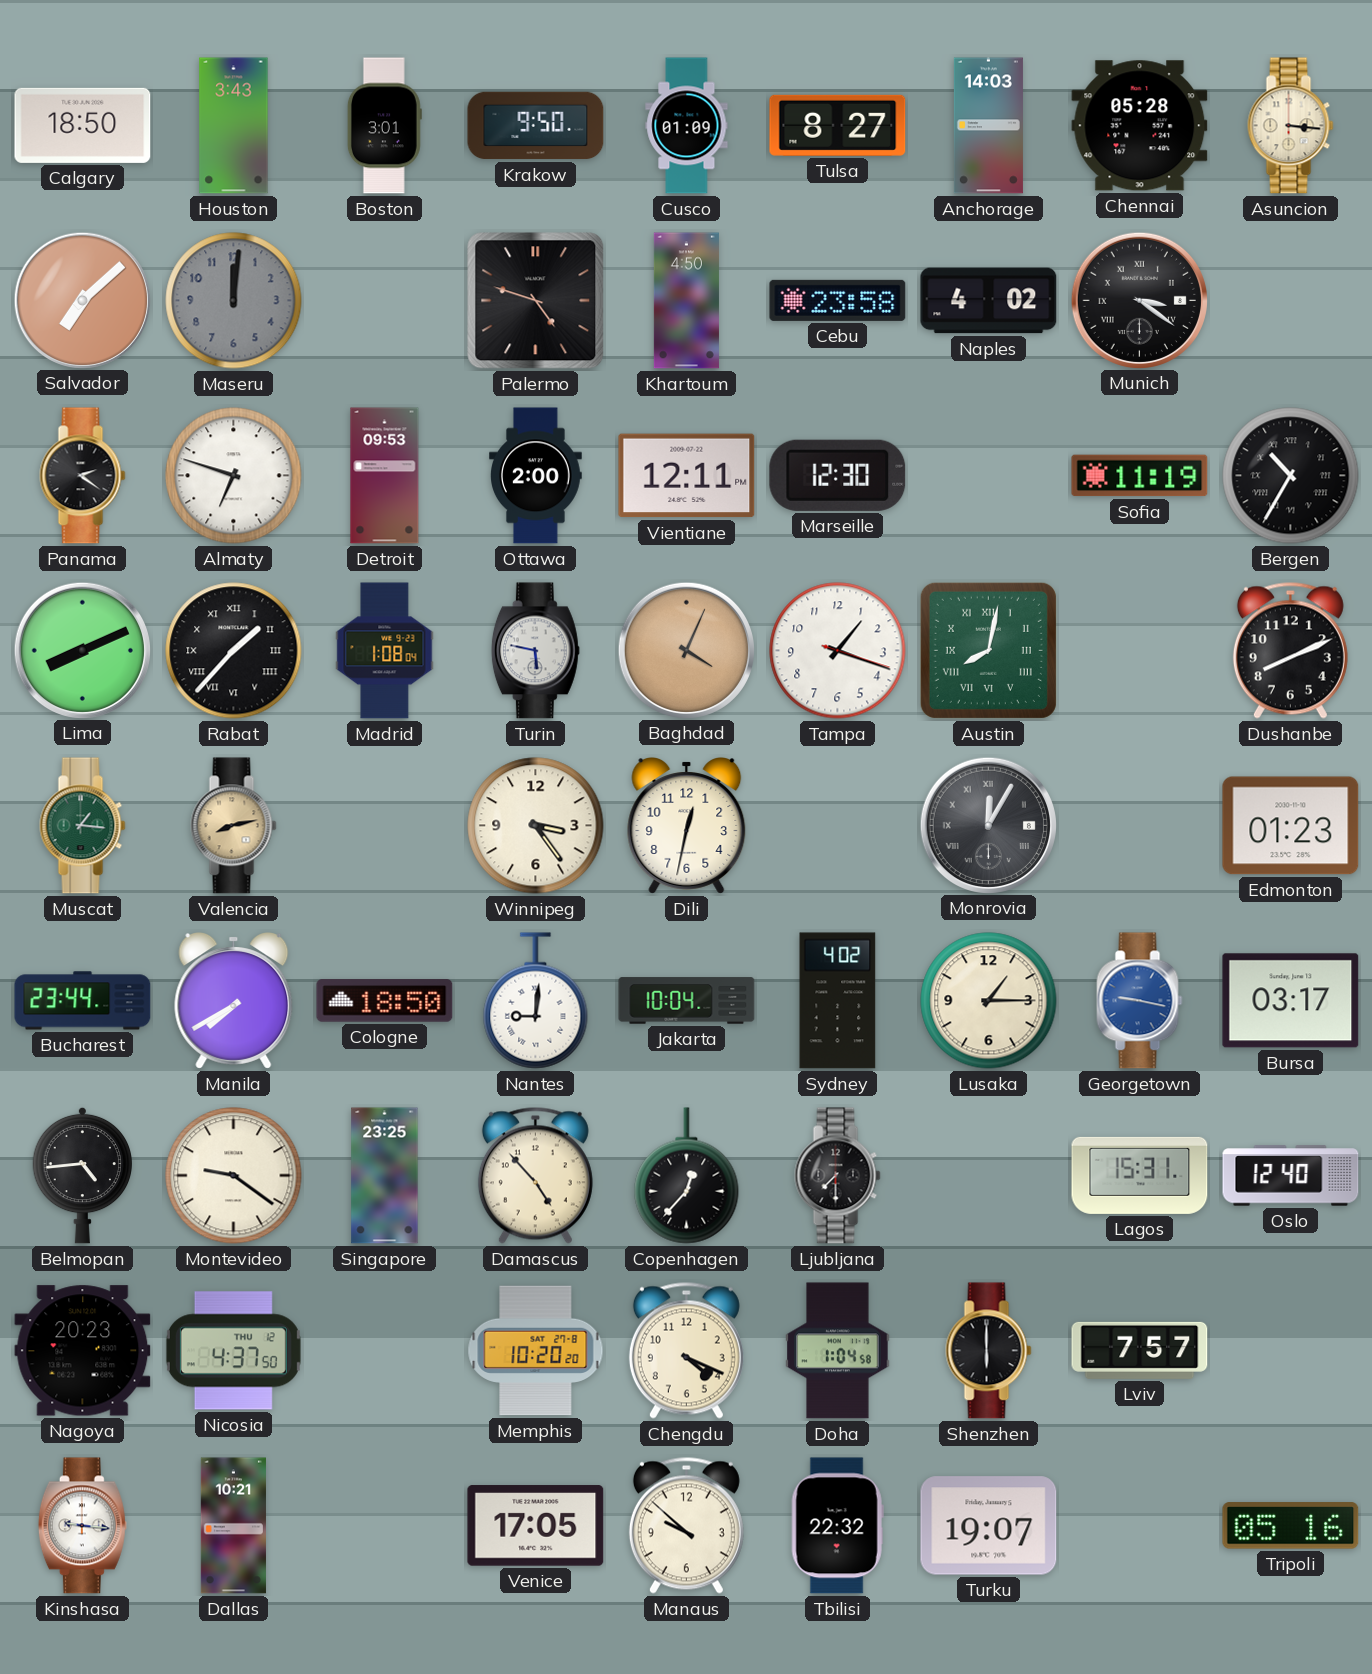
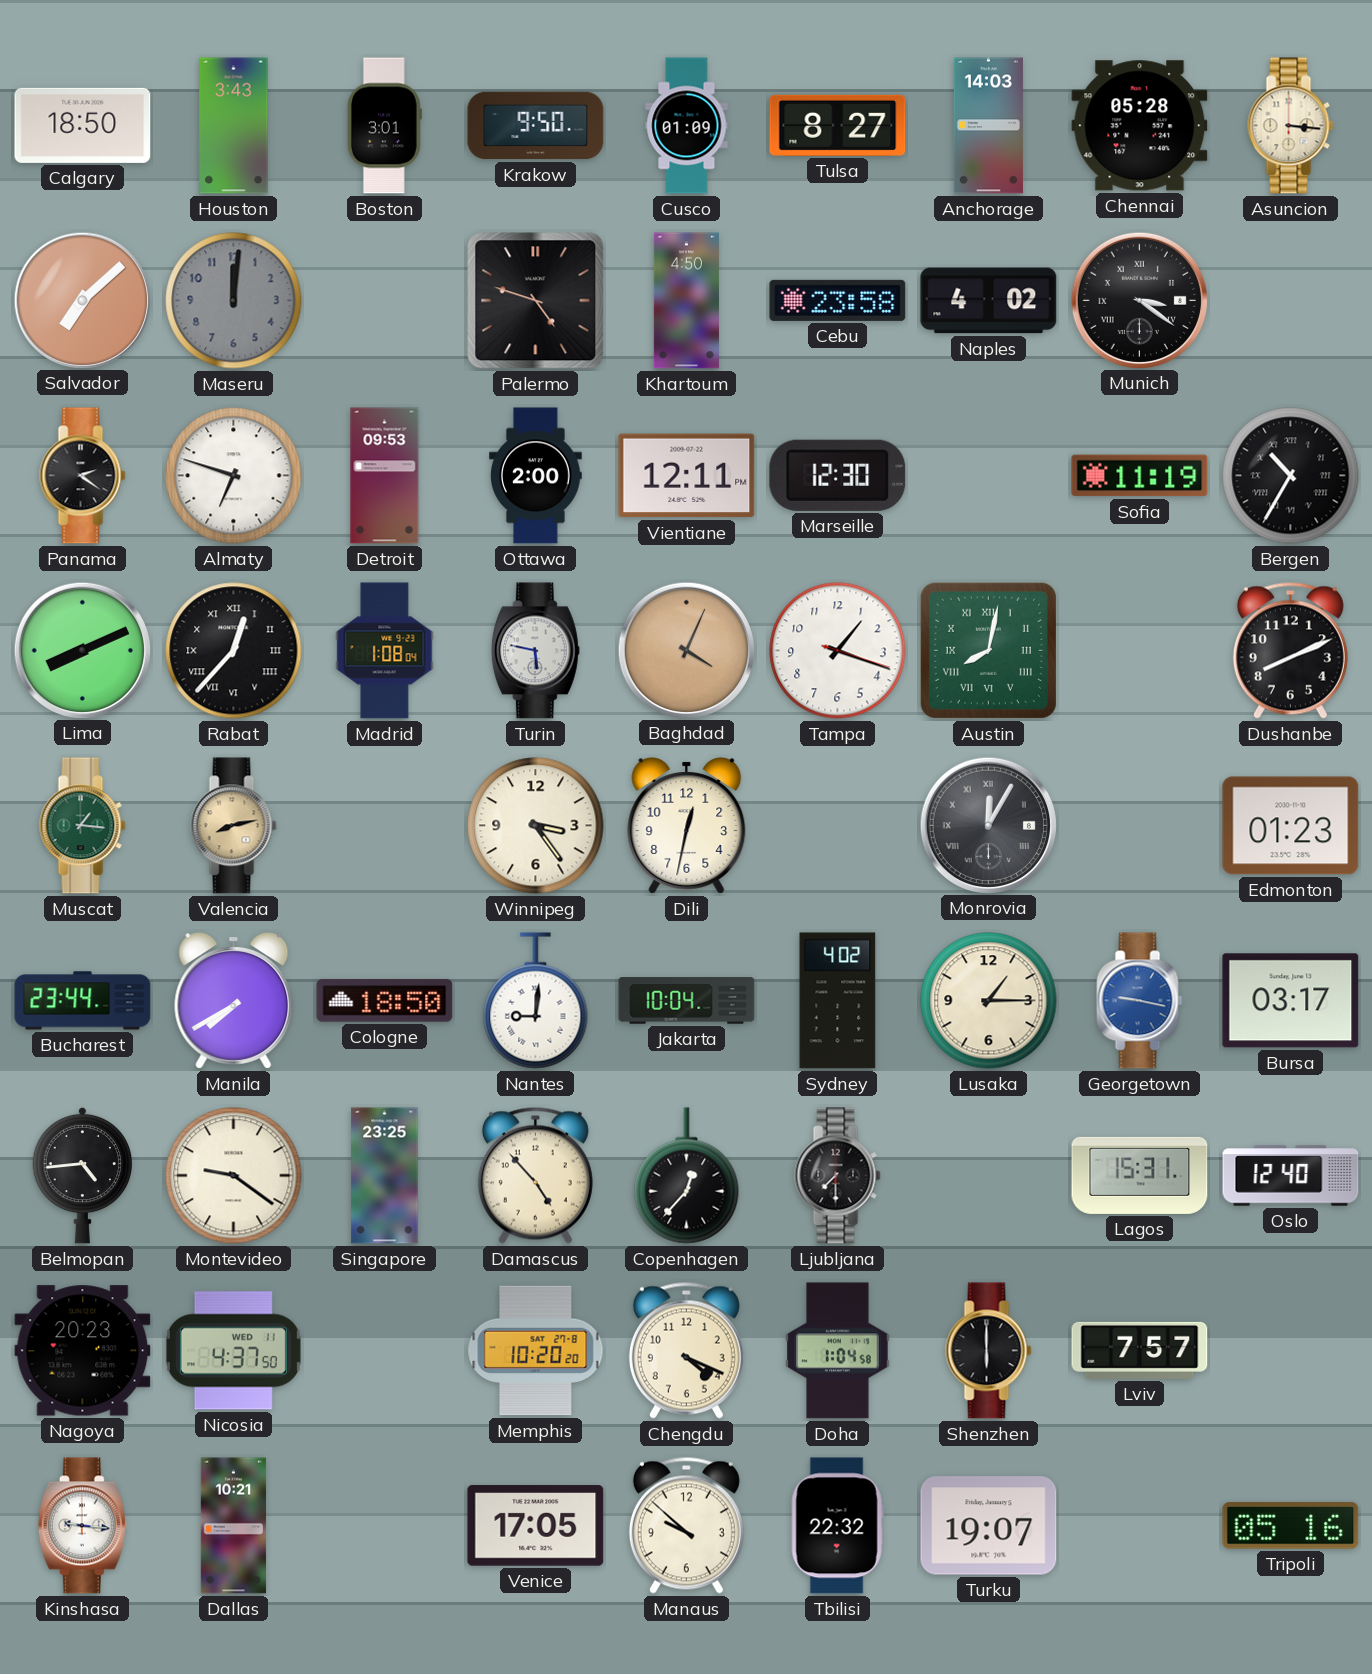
Rabat: 1:37 -> 12:37 (234, 651)
Nicosia date: THU 12 -> WED 11 (233, 1351)
